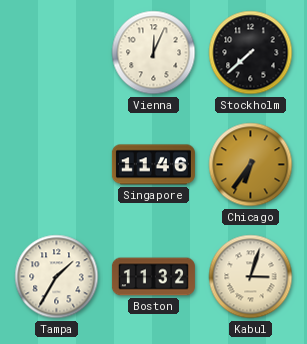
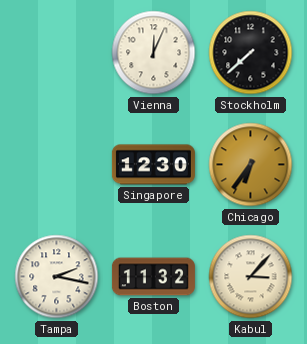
Singapore: 11:46 -> 12:30 (153, 165)
Tampa: 1:35 -> 2:17 (57, 277)
Kabul: 3:03 -> 3:07 (251, 277)
